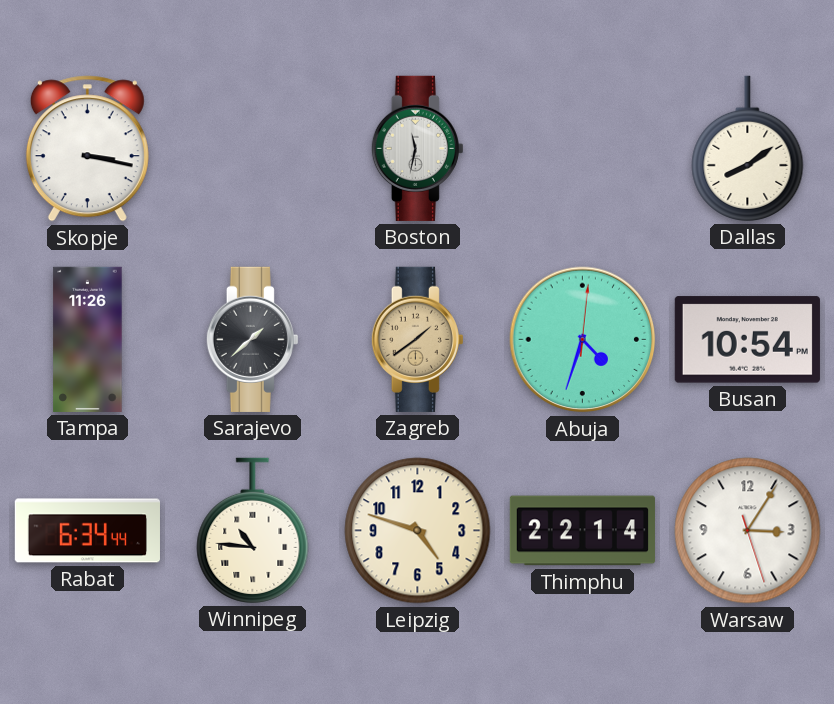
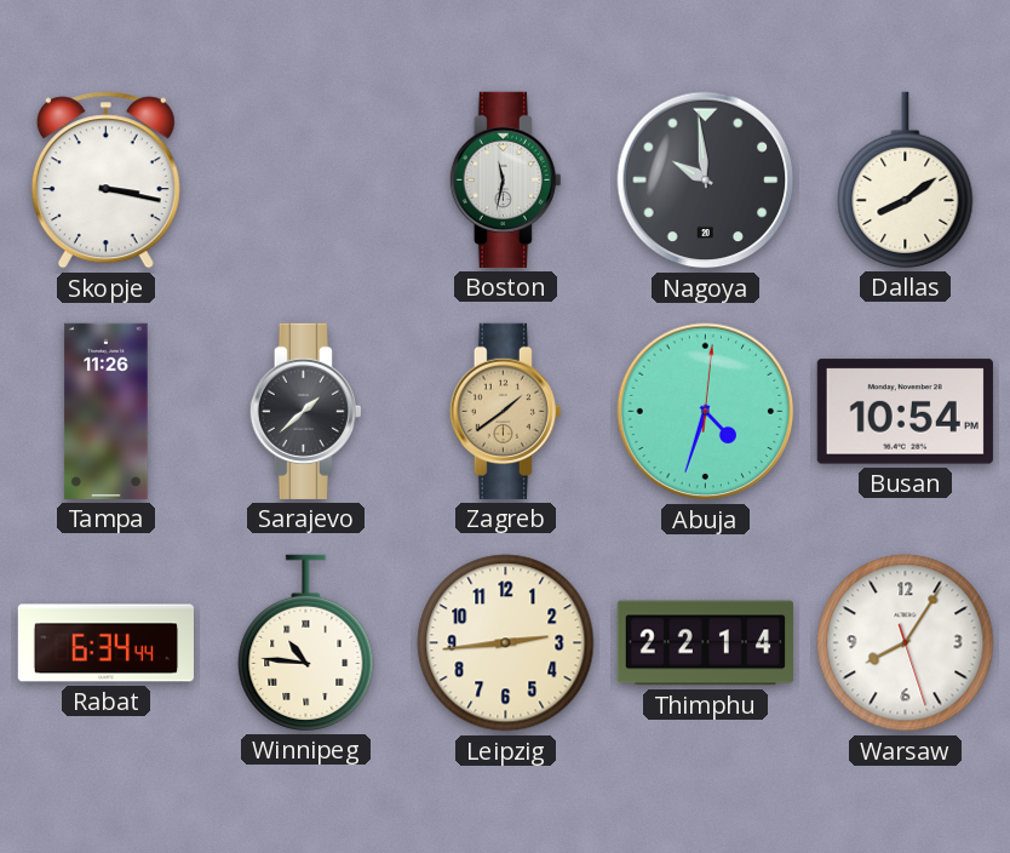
Nagoya: none -> 9:59 (706, 181)
Leipzig: 4:48 -> 2:44 (506, 643)
Warsaw: 3:05 -> 8:05 (906, 643)
